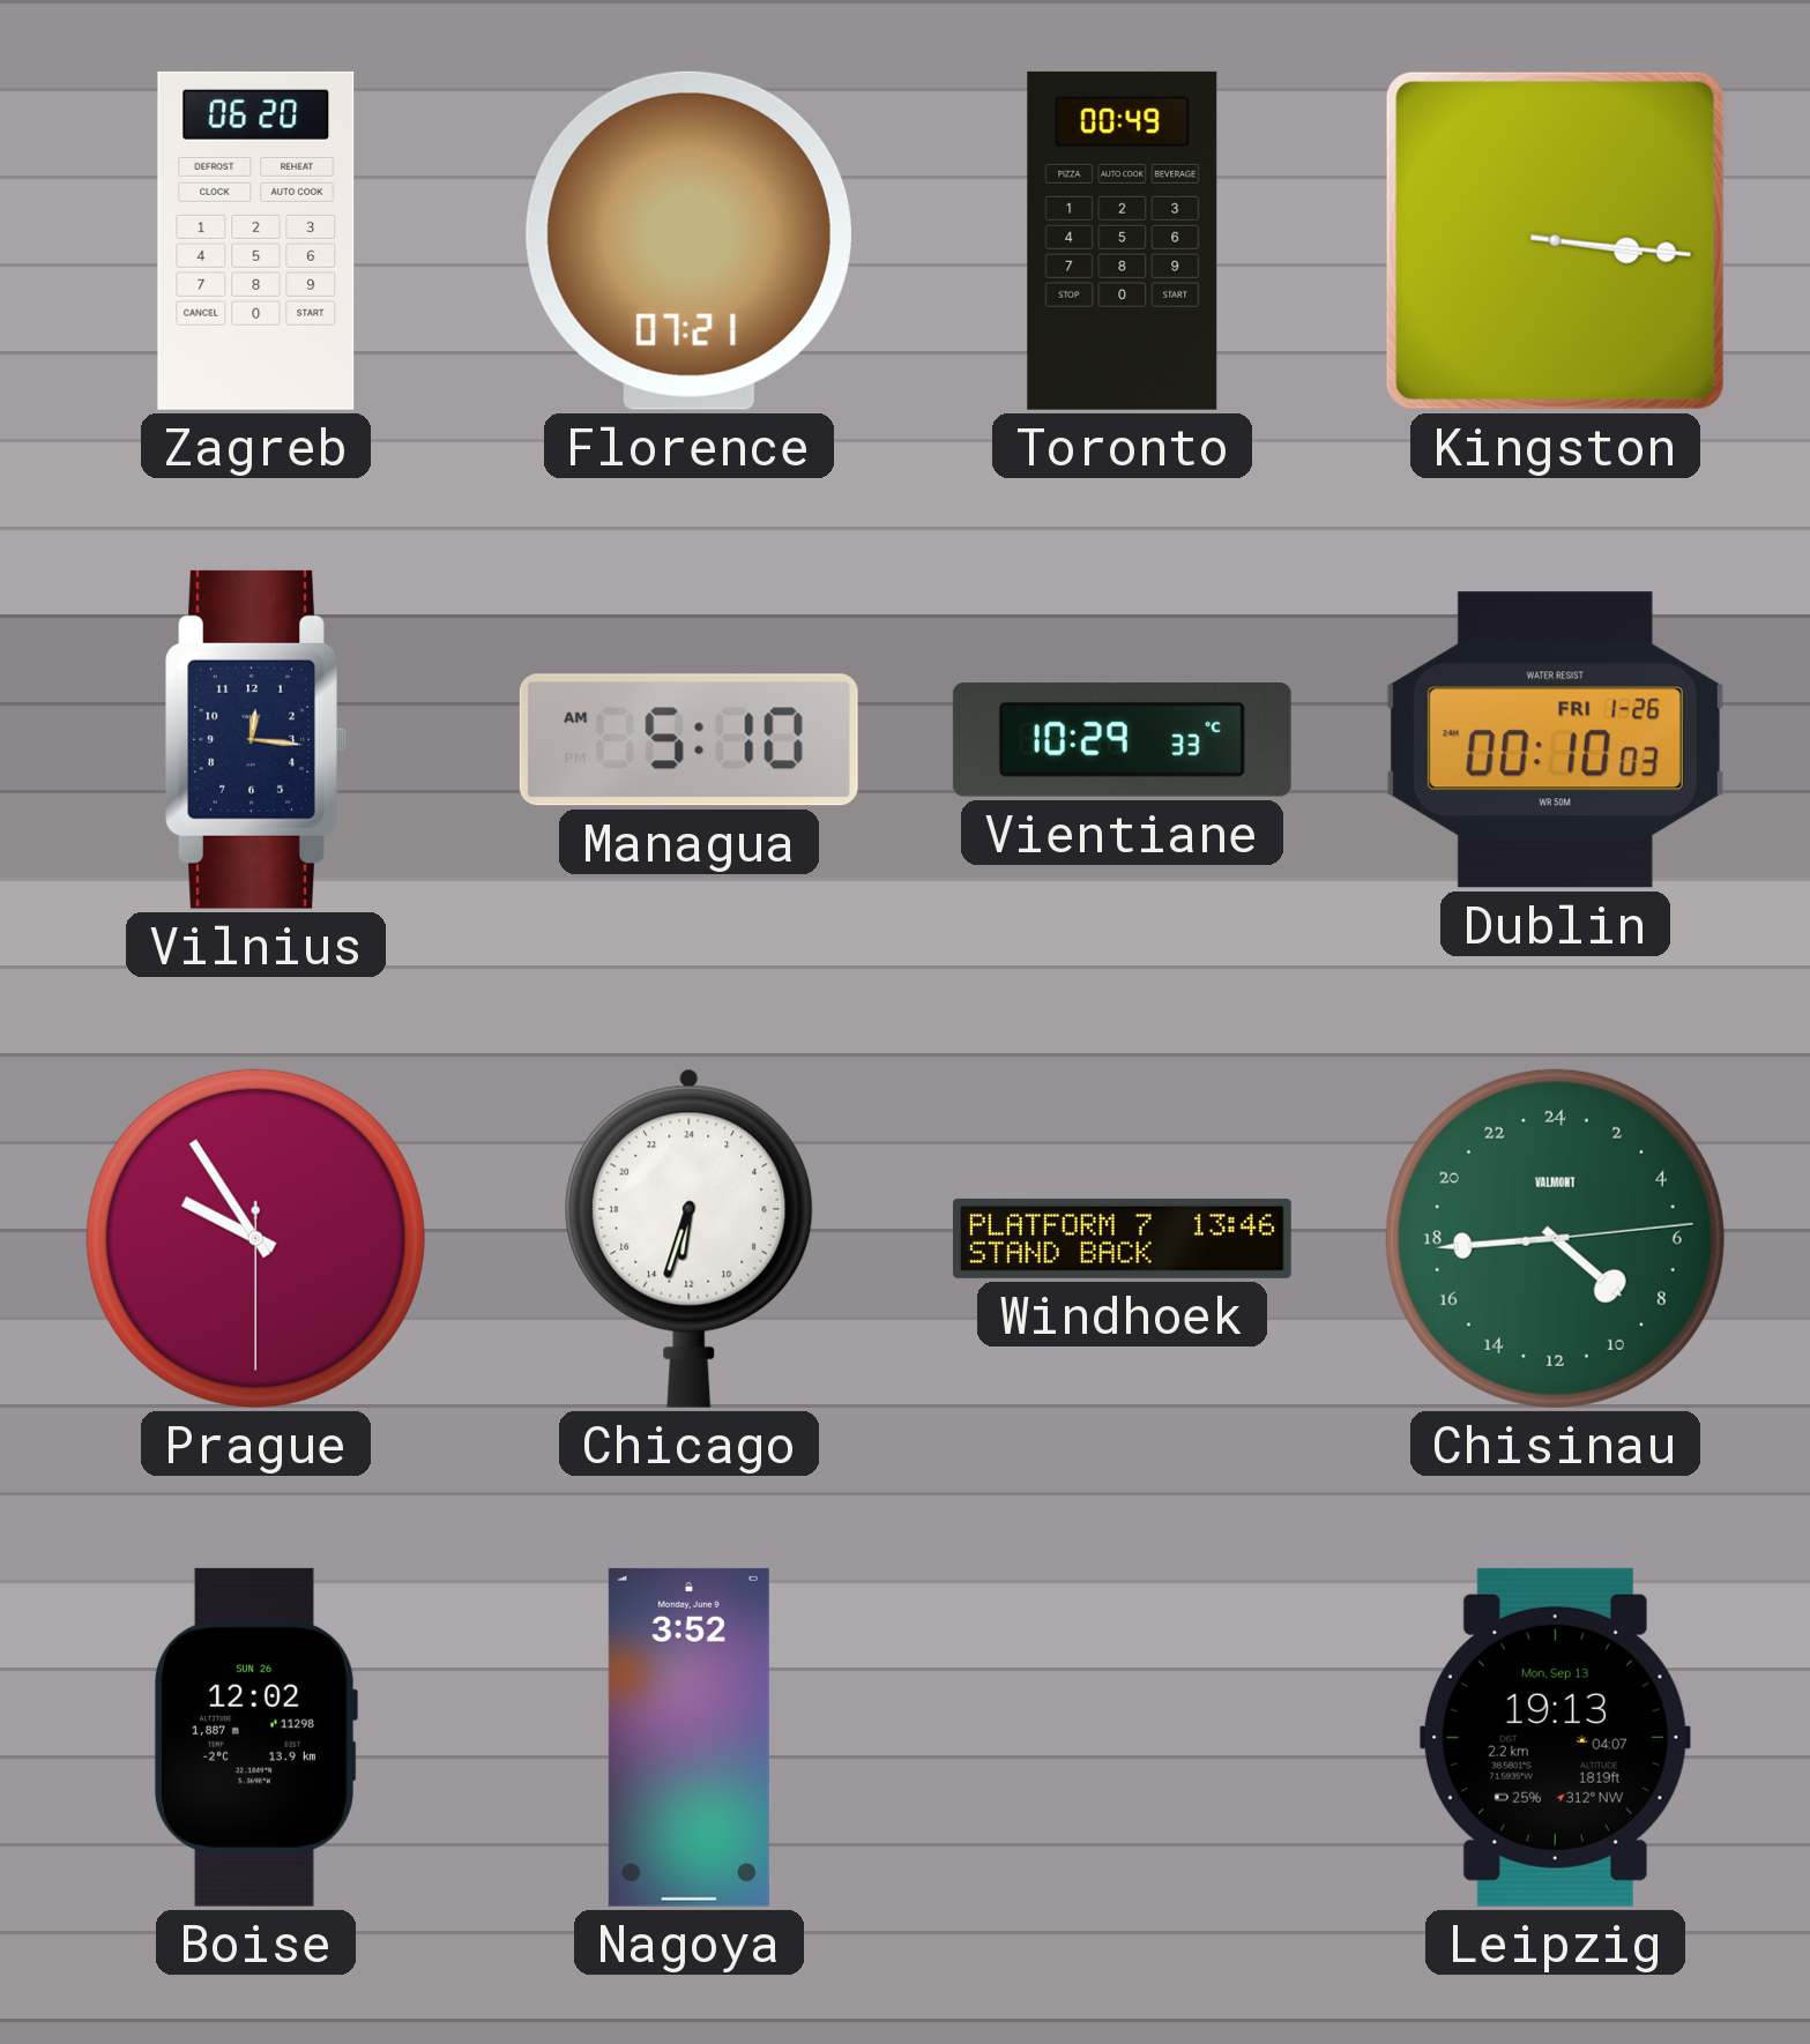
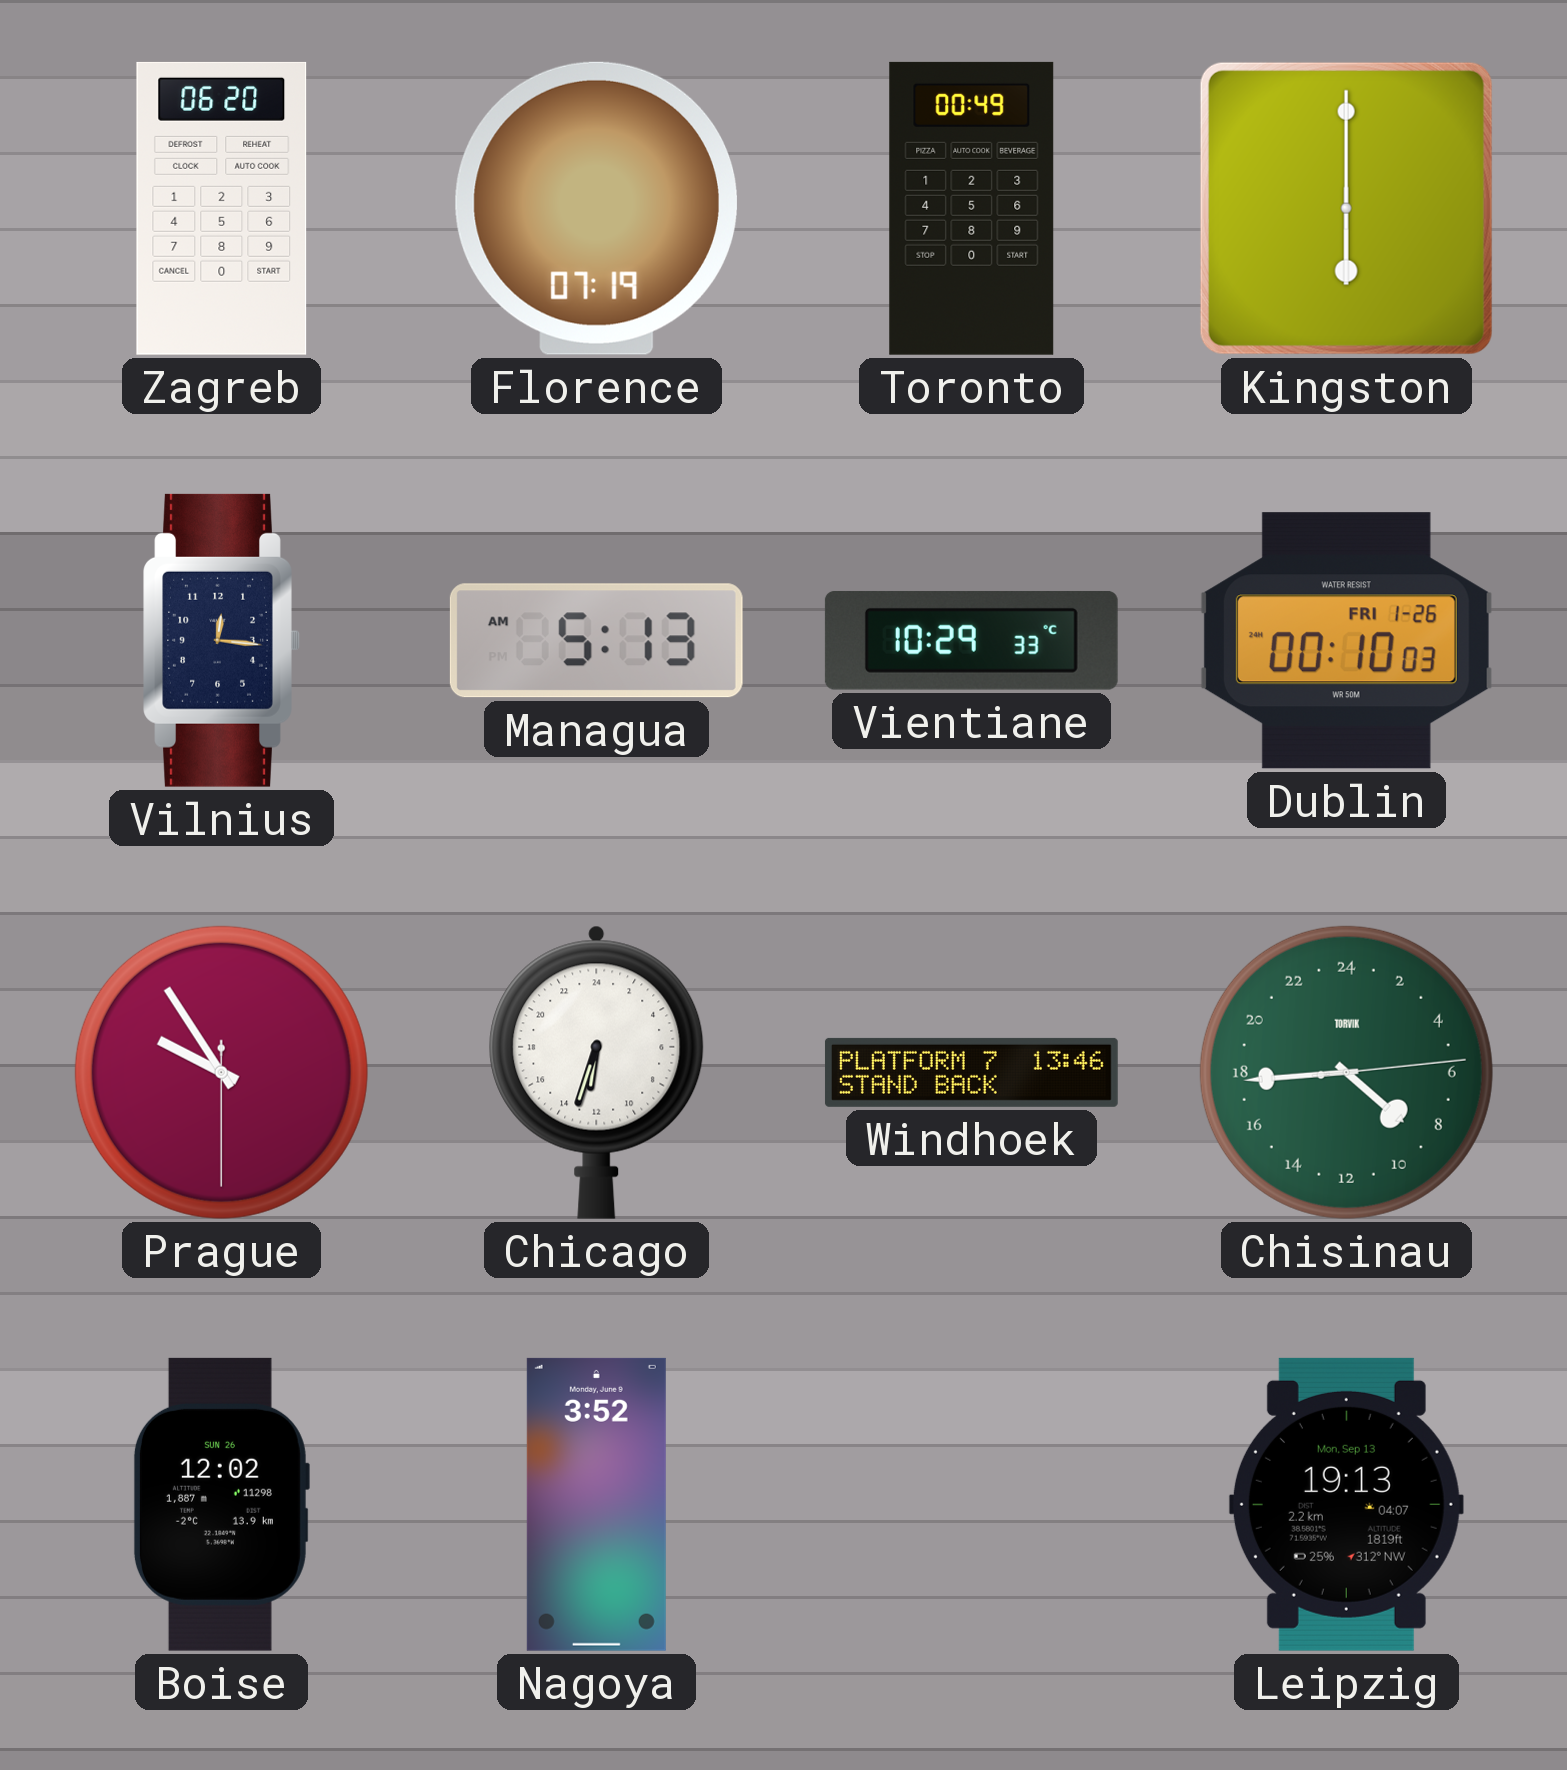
Florence: 07:21 -> 07:19 (596, 208)
Kingston: 3:16 -> 6:00 (1346, 208)
Managua: 5:10 -> 5:13 (596, 641)
Chisinau brand: VALMONT -> TORVIK (1346, 1072)
